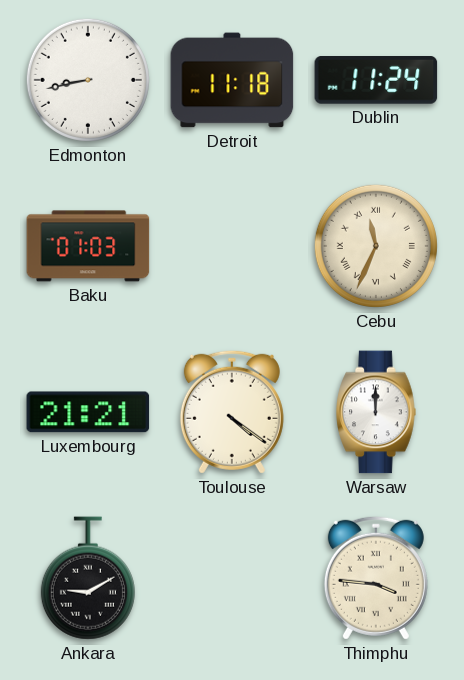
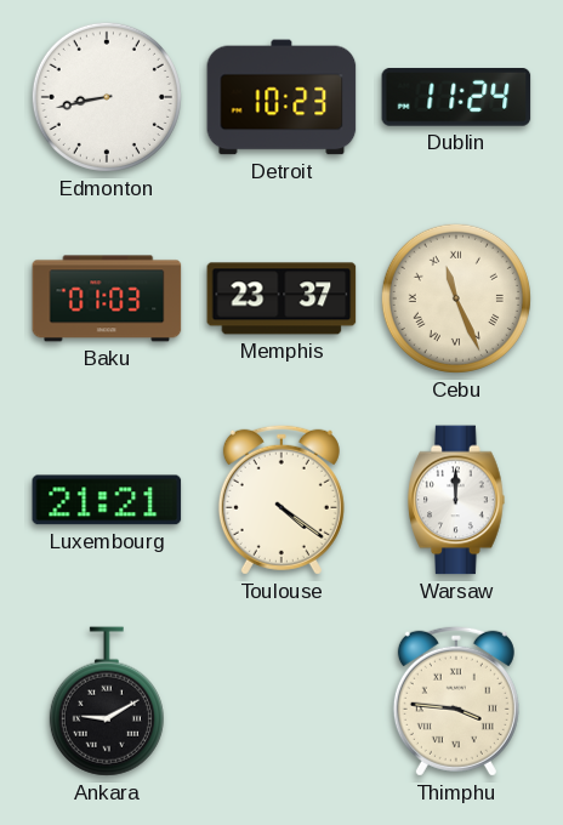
Detroit: 11:18 -> 10:23 (281, 97)
Memphis: none -> 23:37 (281, 298)
Cebu: 11:34 -> 11:26 (456, 298)
